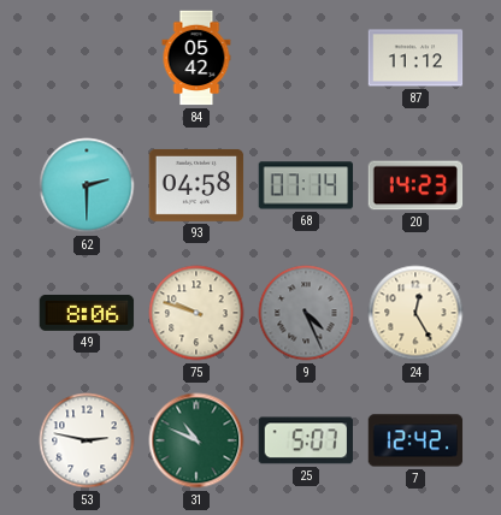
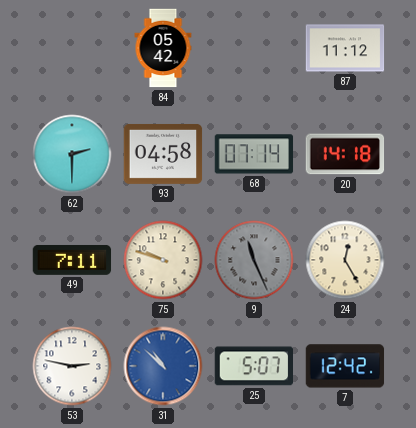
20: 14:23 -> 14:18 (345, 154)
49: 8:06 -> 7:11 (72, 260)
9: 4:26 -> 11:26 (254, 260)
31: 10:49 -> 10:52 (163, 366)
31 dial: green -> blue (163, 366)
